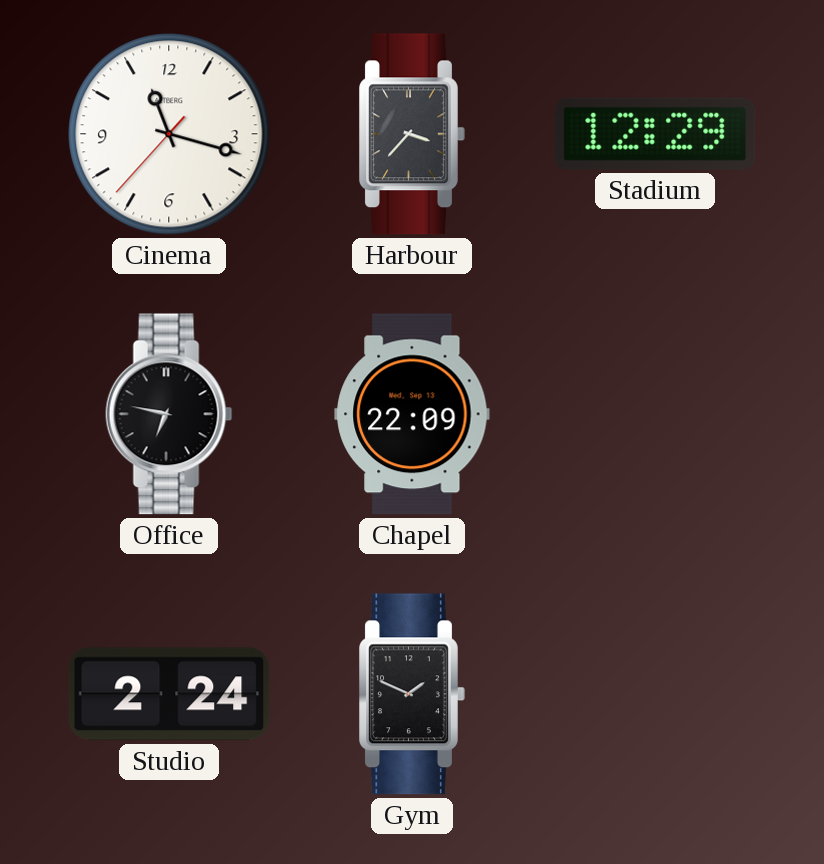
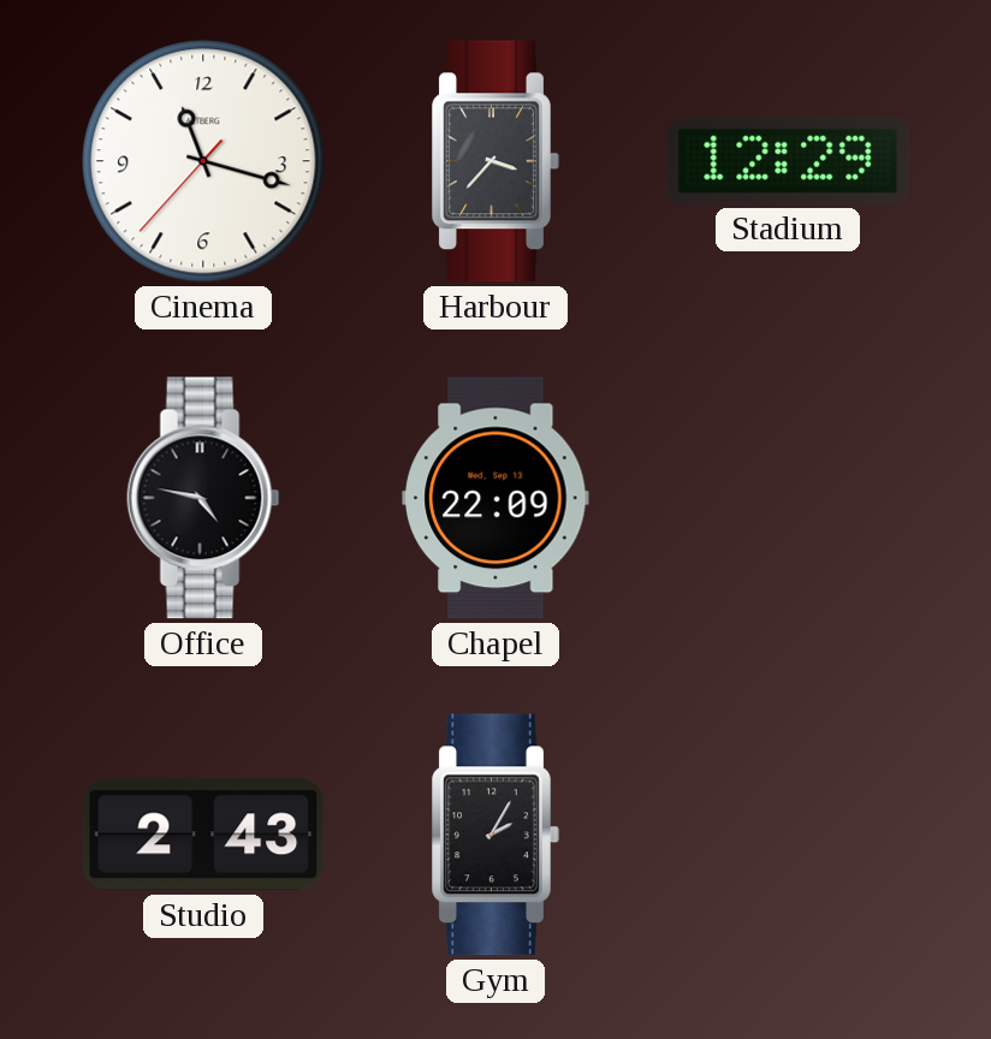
Office: 6:47 -> 4:47 (203, 498)
Studio: 2:24 -> 2:43 (203, 835)
Gym: 1:49 -> 2:05 (495, 835)
